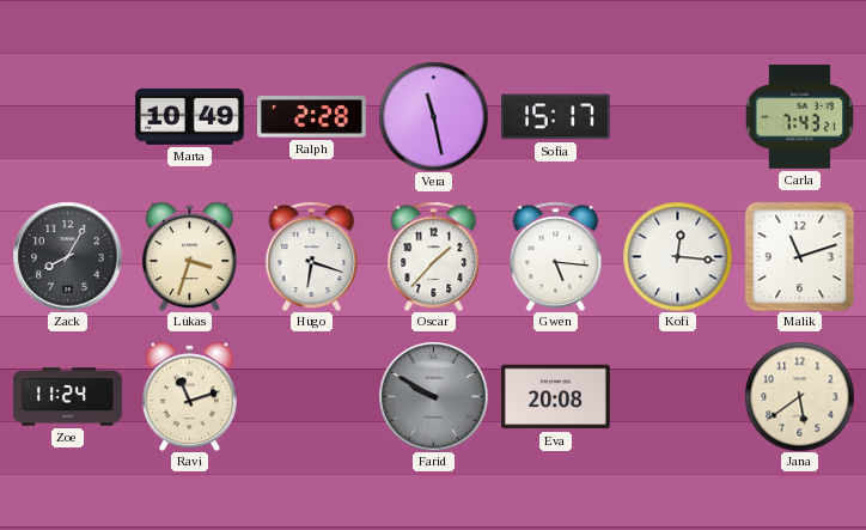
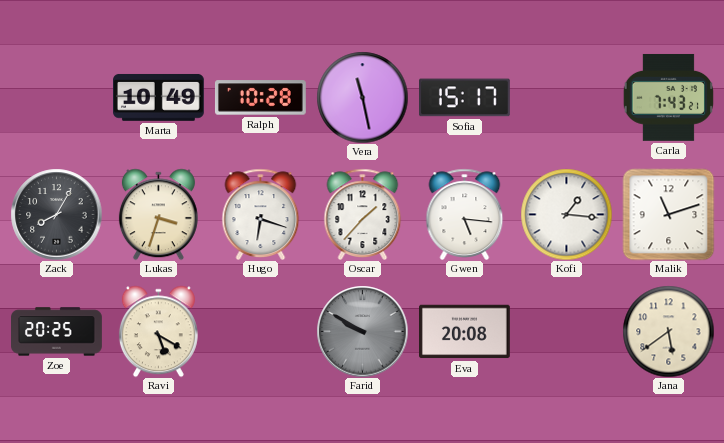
Ralph: 2:28 -> 10:28 (260, 98)
Kofi: 12:16 -> 1:16 (566, 214)
Zoe: 11:24 -> 20:25 (57, 332)
Ravi: 11:12 -> 5:20 (158, 331)
